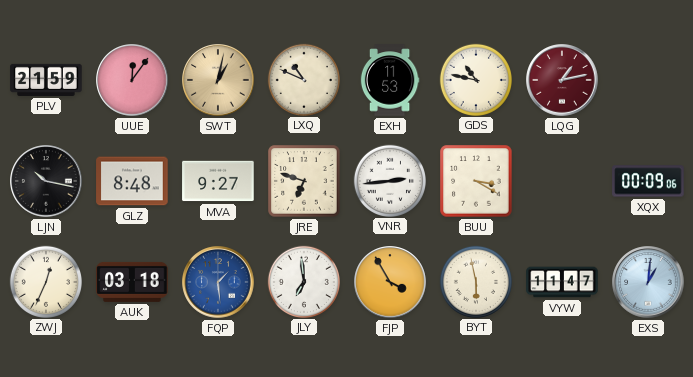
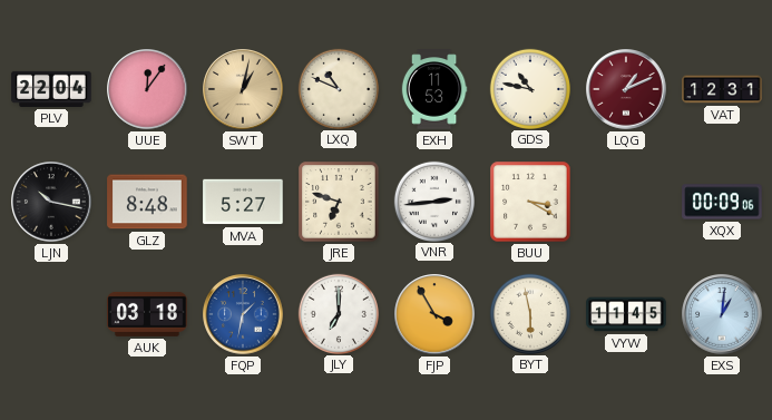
PLV: 21:59 -> 22:04 (51, 89)
LQG: 1:13 -> 1:11 (626, 89)
VAT: none -> 12:31 (722, 89)
MVA: 9:27 -> 5:27 (243, 202)
ZWJ: 12:34 -> none (45, 281)
FQP: 1:29 -> 1:32 (243, 314)
JLY: 6:59 -> 7:00 (338, 313)
VYW: 11:47 -> 11:45 (626, 314)
